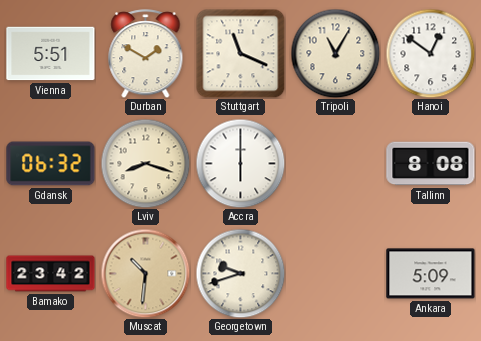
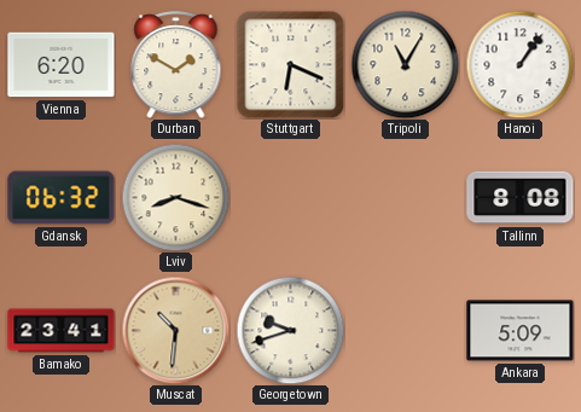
Vienna: 5:51 -> 6:20 (62, 65)
Stuttgart: 11:19 -> 6:19 (290, 65)
Hanoi: 12:51 -> 1:06 (519, 64)
Accra: 6:00 -> none (240, 163)
Bamako: 23:42 -> 23:41 (62, 331)
